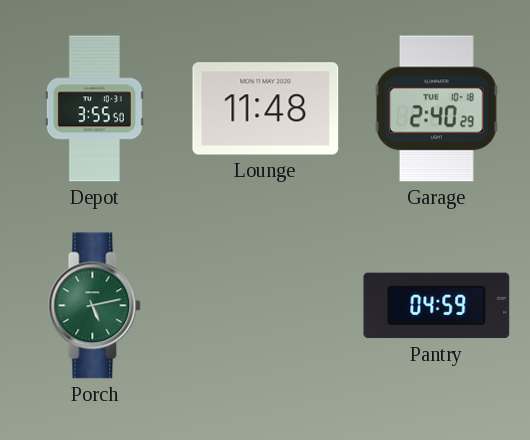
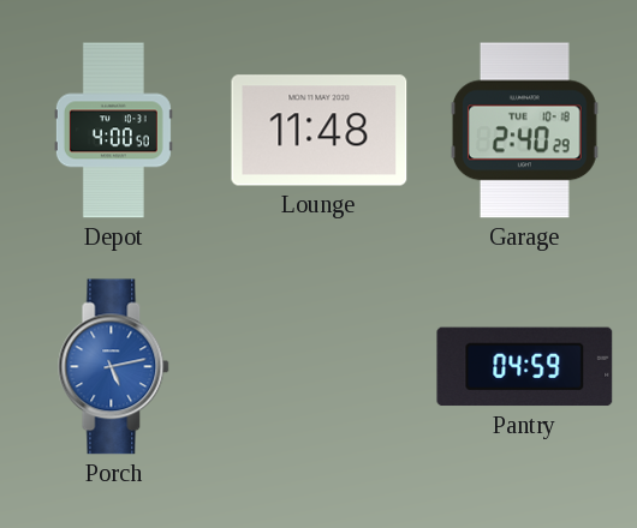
Depot: 3:55 -> 4:00 (113, 131)
Porch dial: green -> blue (114, 367)
